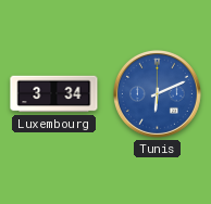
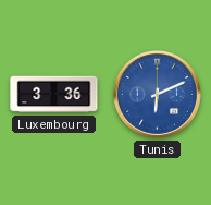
Luxembourg: 3:34 -> 3:36 (54, 95)
